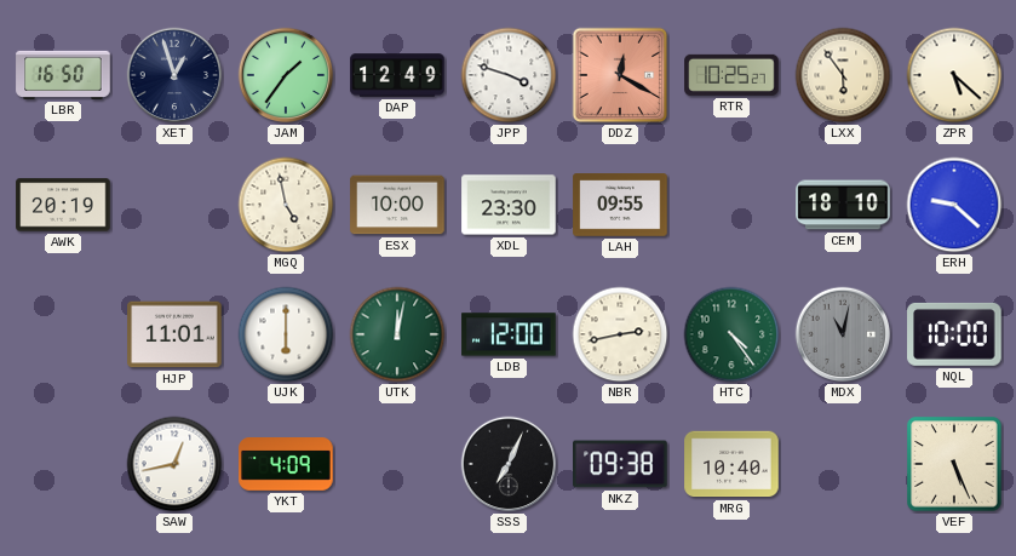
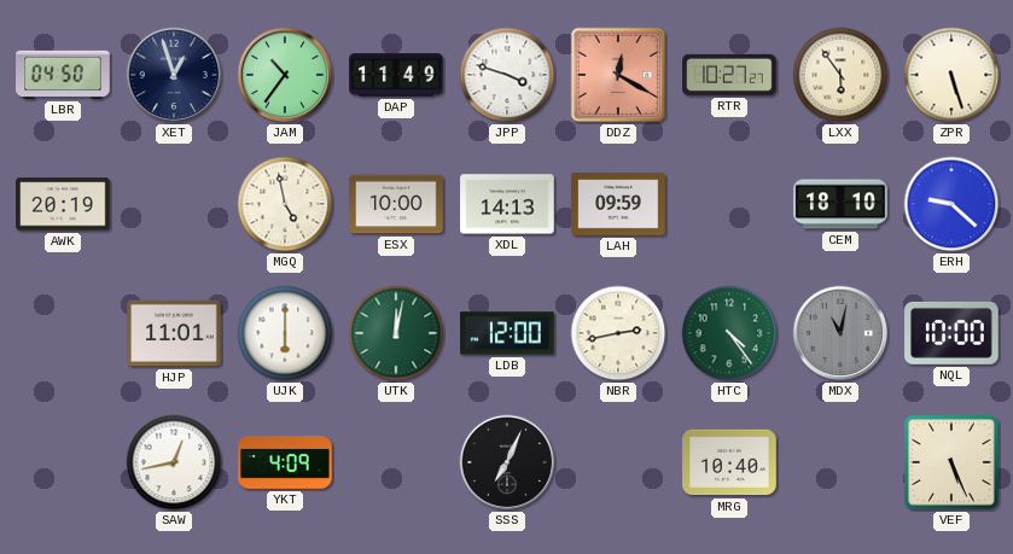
LBR: 16:50 -> 04:50 (63, 75)
JAM: 1:36 -> 10:36 (285, 75)
DAP: 12:49 -> 11:49 (396, 75)
RTR: 10:25 -> 10:27 (729, 75)
ZPR: 5:22 -> 5:27 (951, 75)
XDL: 23:30 -> 14:13 (507, 204)
LAH: 09:55 -> 09:59 (618, 204)
NKZ: 09:38 -> none (621, 464)
